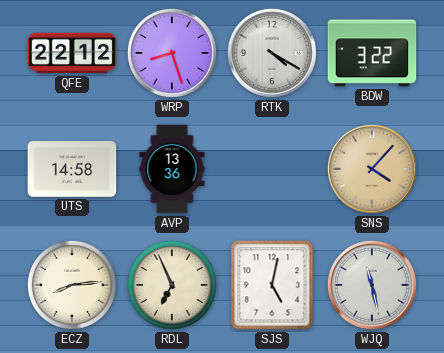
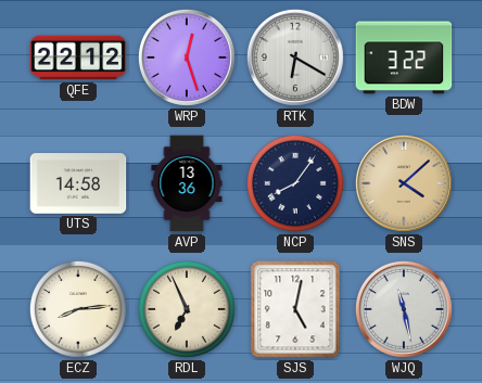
WRP: 8:27 -> 12:27 (187, 58)
RTK: 4:20 -> 6:20 (295, 58)
NCP: none -> 8:06 (295, 183)
SNS: 4:07 -> 4:08 (404, 183)
